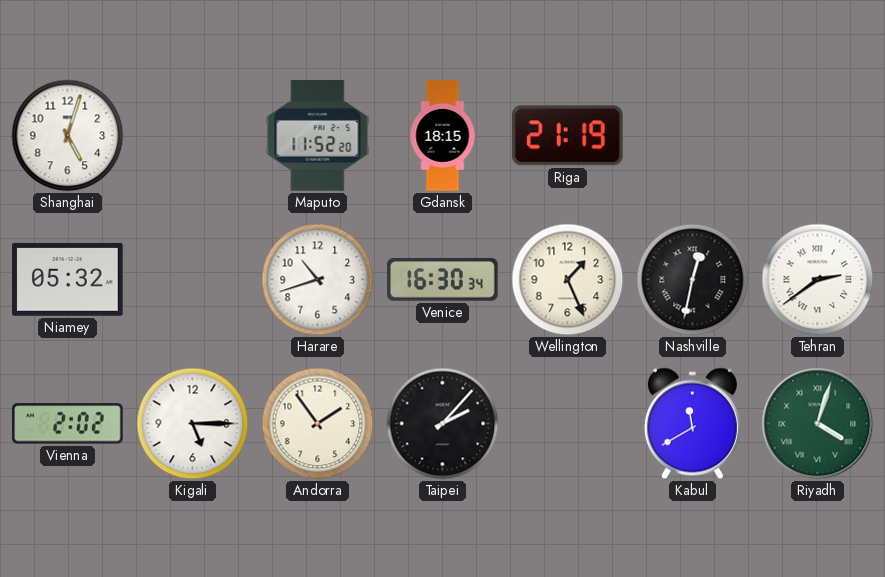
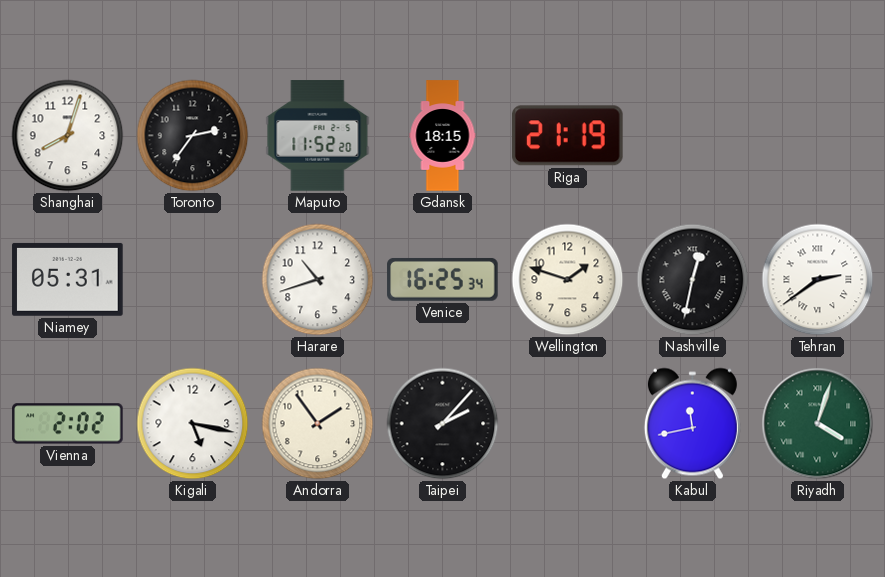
Shanghai: 5:03 -> 8:03 (68, 136)
Toronto: none -> 2:36 (193, 136)
Niamey: 05:32 -> 05:31 (68, 279)
Venice: 16:30 -> 16:25 (443, 280)
Wellington: 1:26 -> 1:48 (568, 280)
Kigali: 5:15 -> 5:17 (193, 424)
Kabul: 11:40 -> 11:43 (692, 424)
